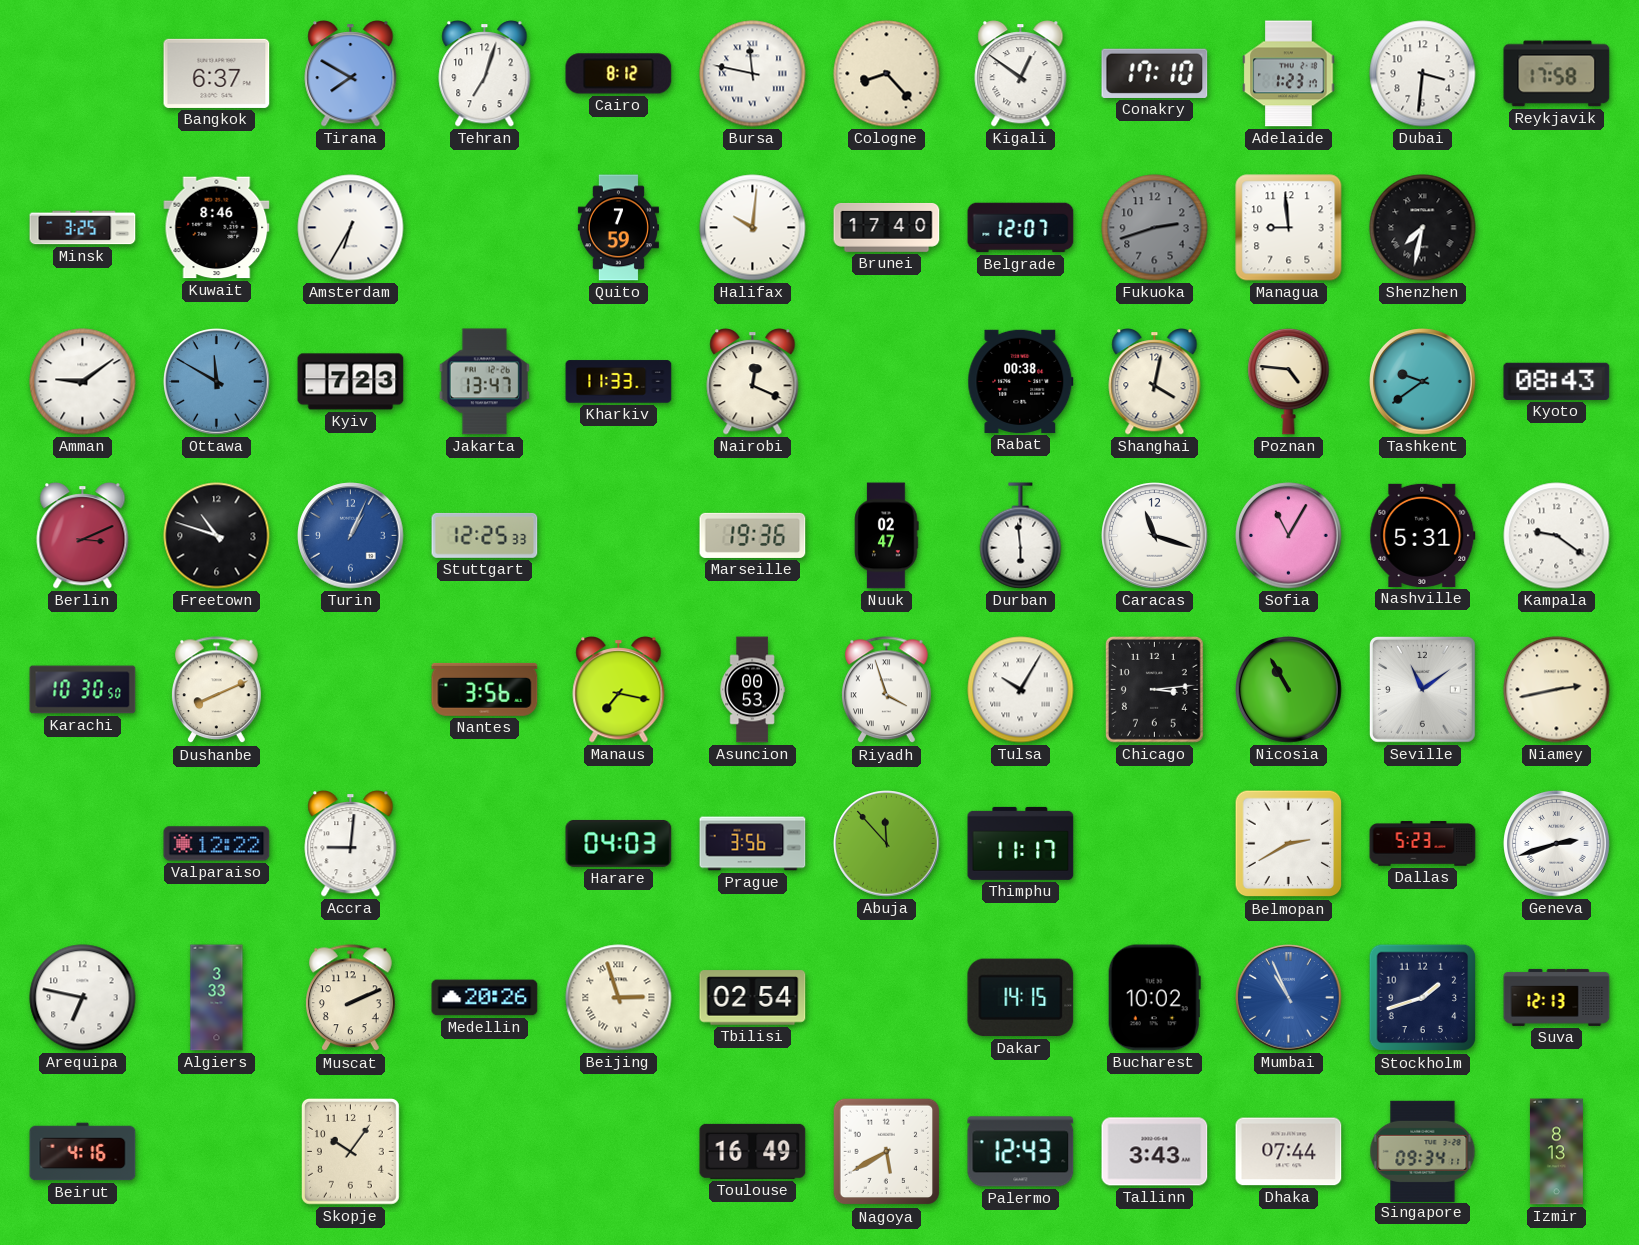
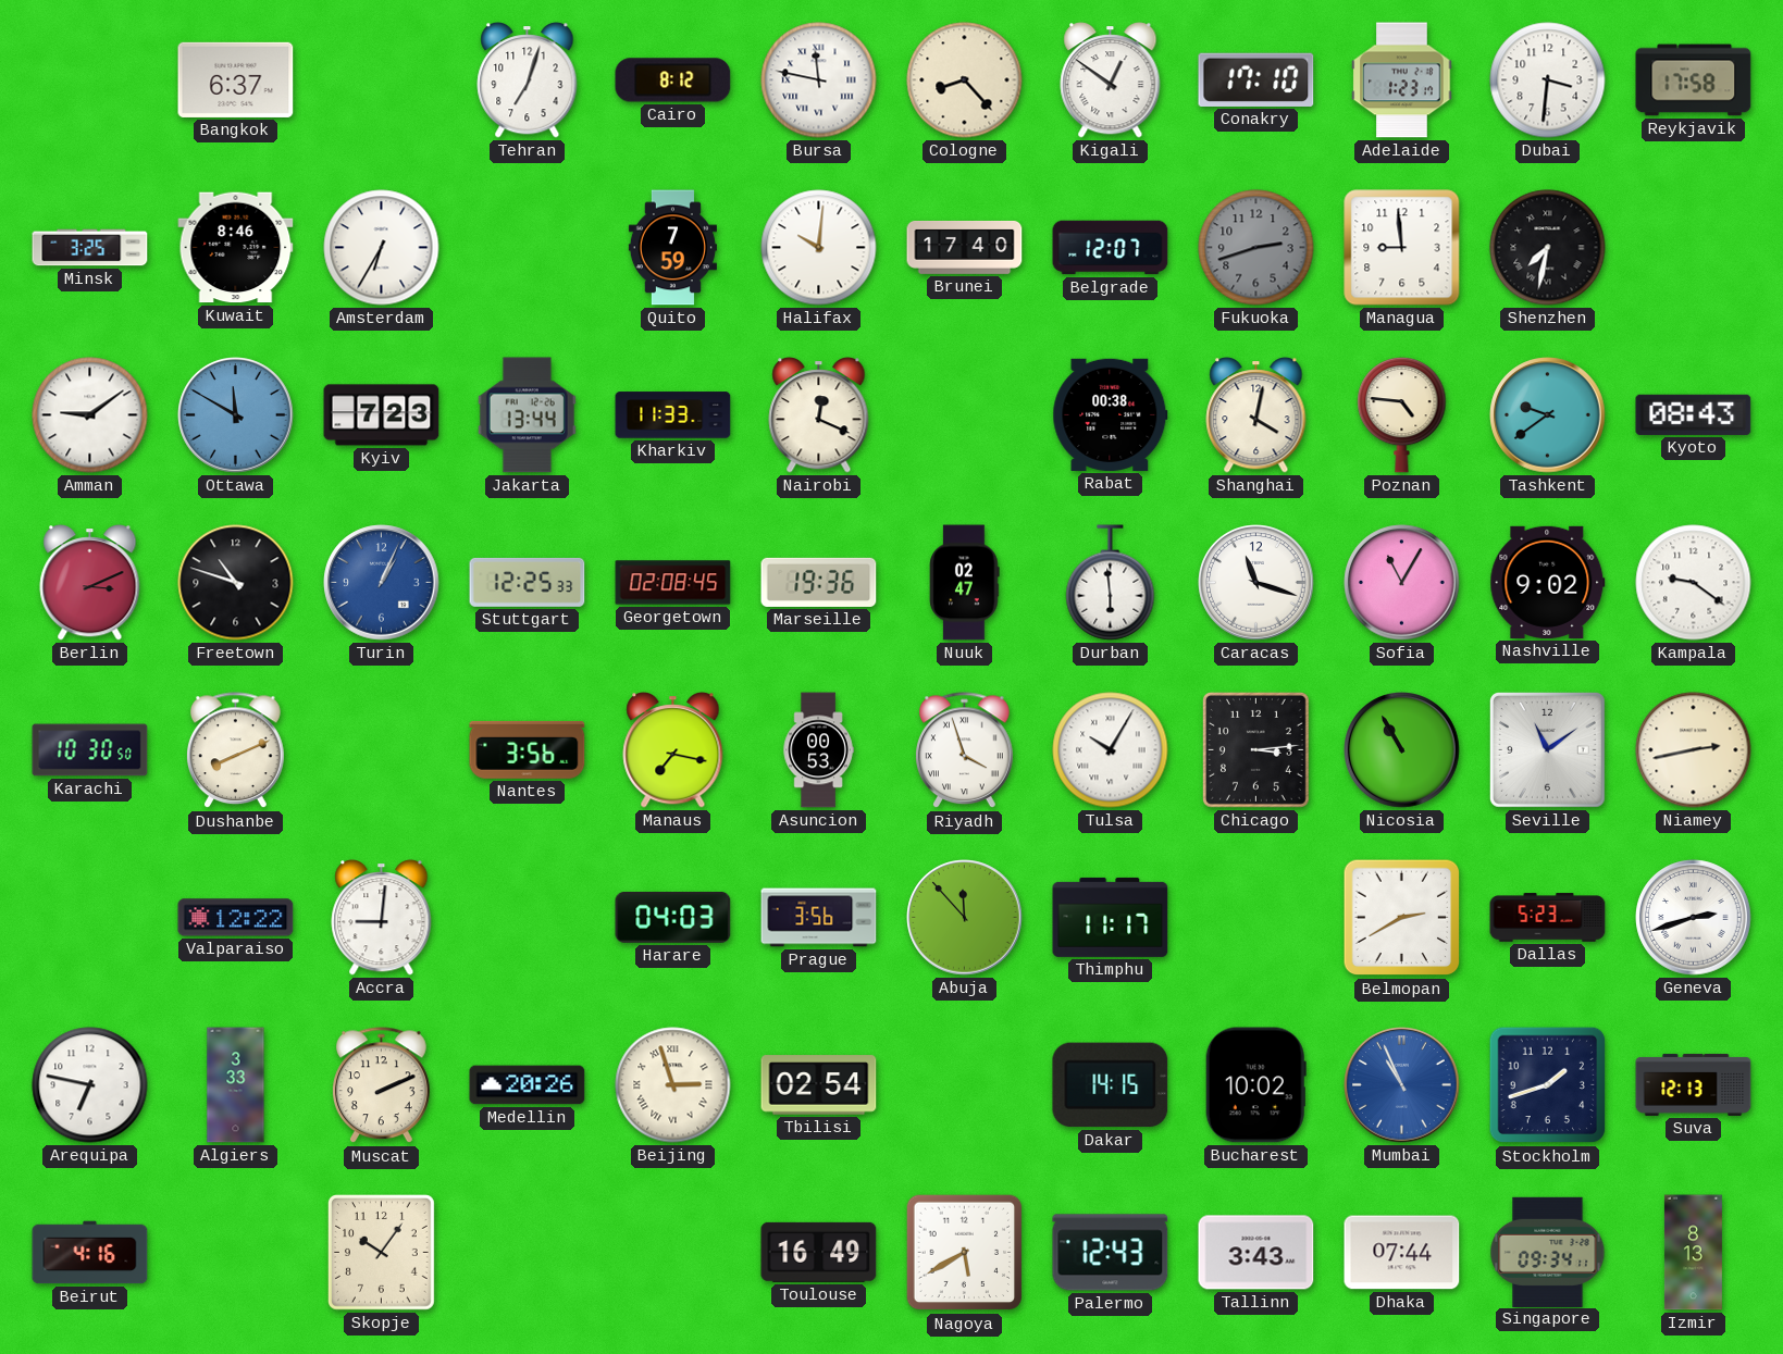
Tirana: 7:50 -> none (351, 74)
Jakarta: 13:47 -> 13:44 (527, 415)
Georgetown: none -> 02:08 (673, 583)
Nashville: 5:31 -> 9:02 (1548, 582)
